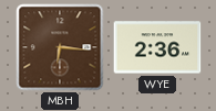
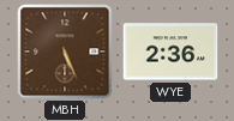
MBH: 6:16 -> 5:26 (65, 52)
